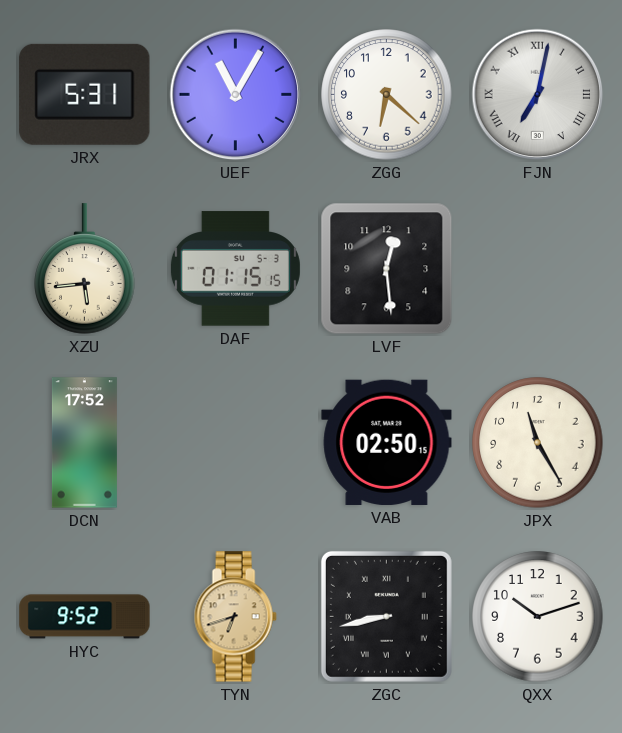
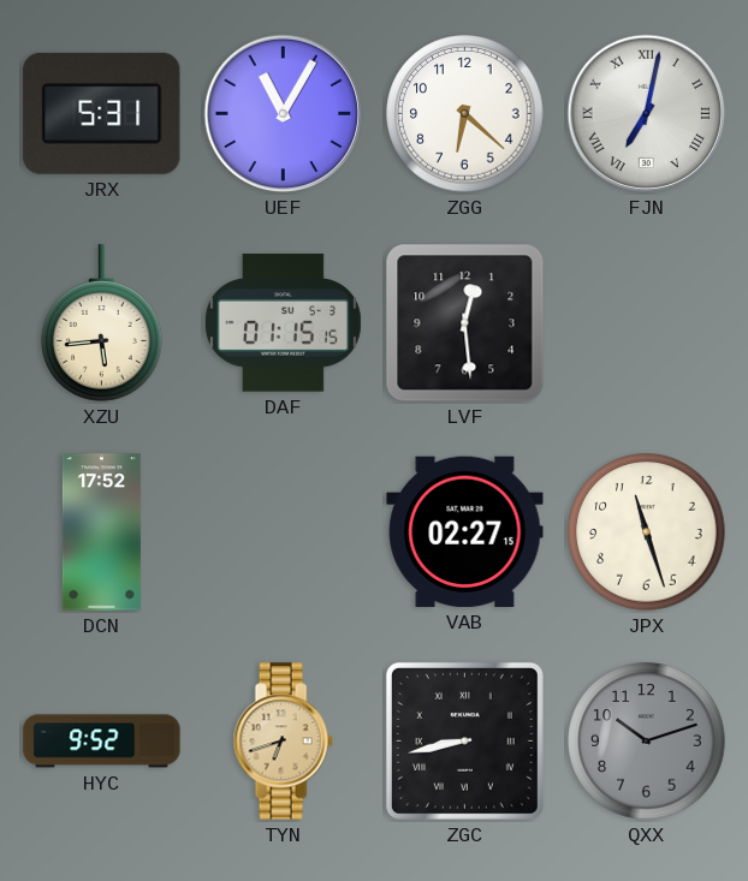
VAB: 02:50 -> 02:27 (465, 531)
JPX: 11:25 -> 11:27 (647, 532)
QXX dial: white -> grey (647, 742)
